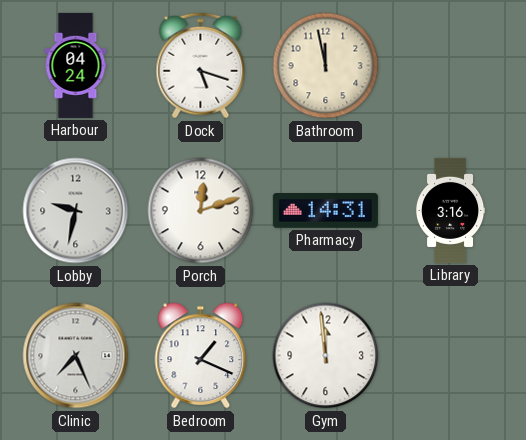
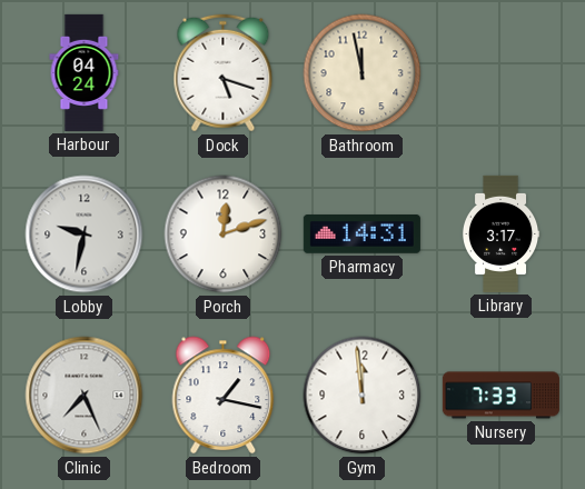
Library: 3:16 -> 3:17 (500, 233)
Bedroom: 1:19 -> 1:17 (224, 396)
Nursery: none -> 7:33 (500, 396)
